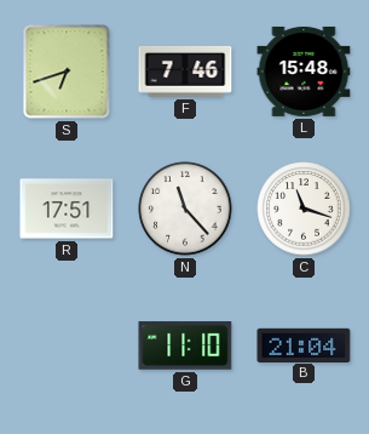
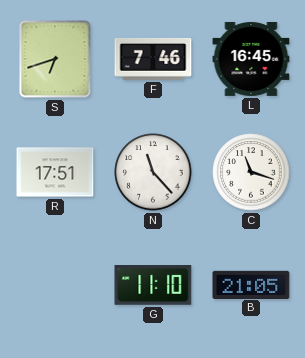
L: 15:48 -> 16:45 (251, 59)
B: 21:04 -> 21:05 (251, 284)
